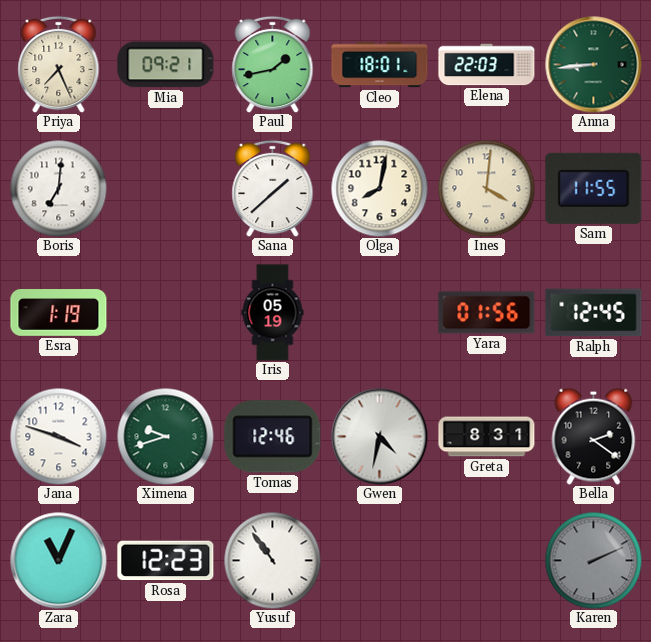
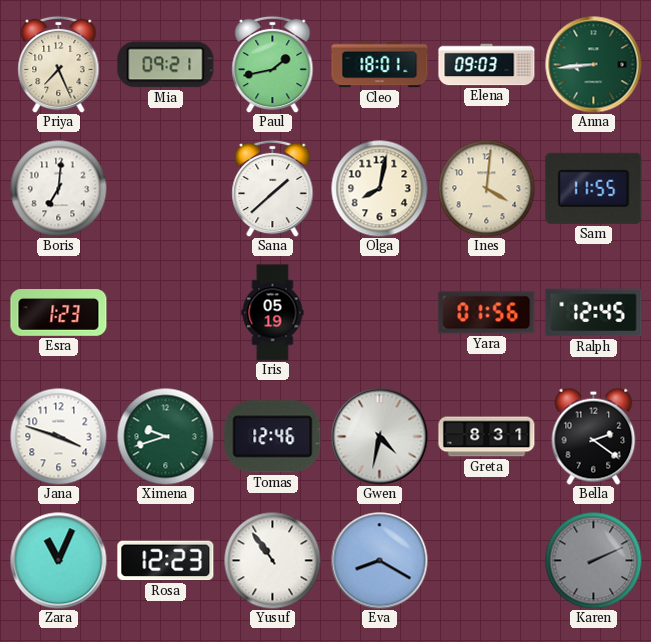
Elena: 22:03 -> 09:03 (487, 65)
Esra: 1:19 -> 1:23 (59, 313)
Eva: none -> 8:20 (380, 561)
